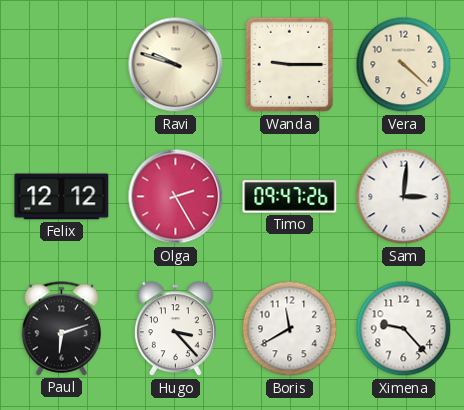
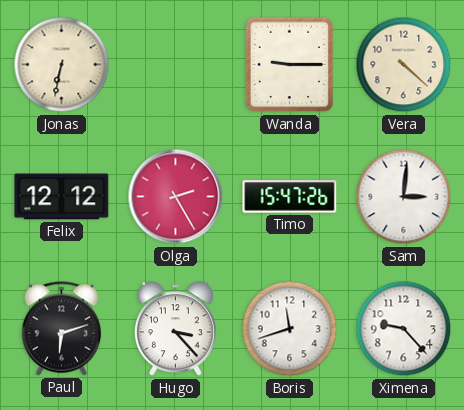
Jonas: none -> 6:32 (62, 65)
Ravi: 9:48 -> none (176, 65)
Timo: 09:47 -> 15:47 (290, 197)
Boris: 11:40 -> 11:42 (290, 329)
